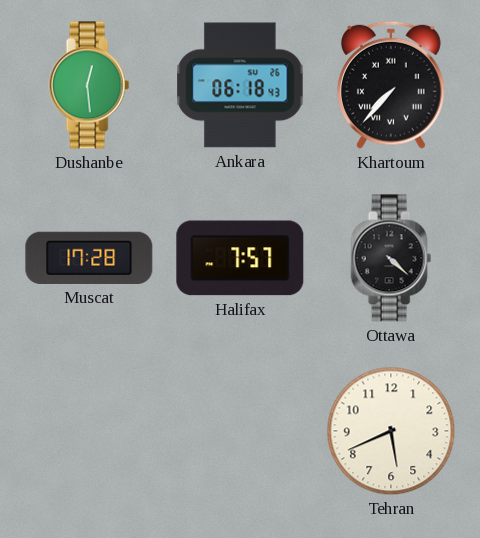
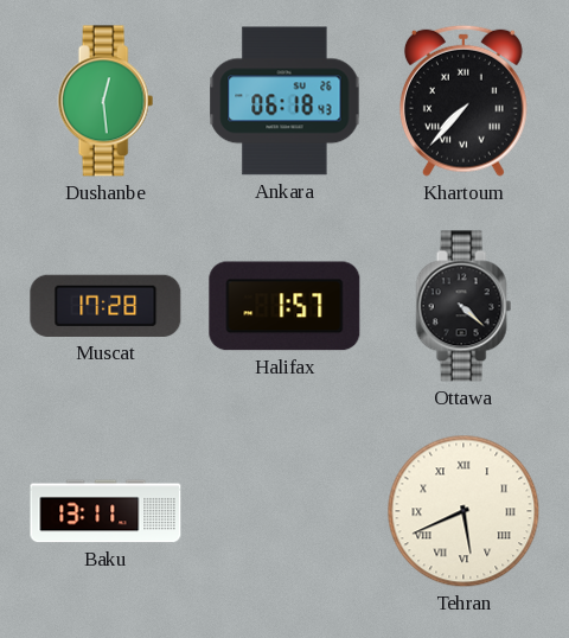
Halifax: 7:57 -> 1:57 (284, 306)
Baku: none -> 13:11 (106, 511)
Tehran numerals: Arabic -> Roman (463, 511)
